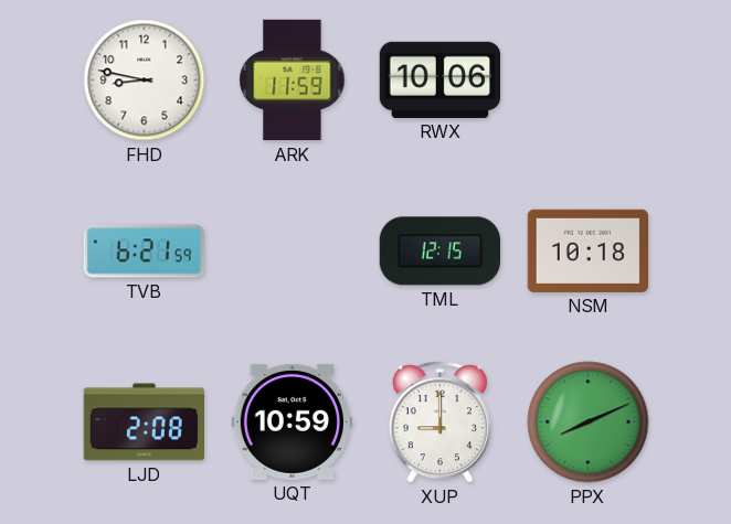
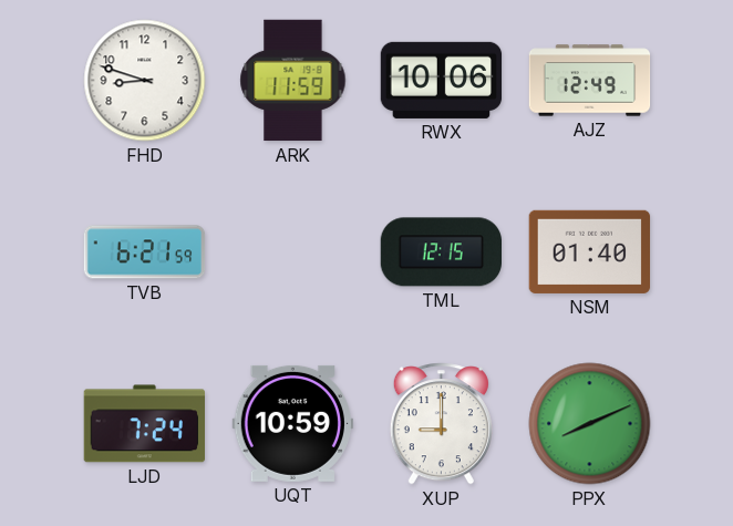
FHD: 8:47 -> 8:48 (145, 81)
AJZ: none -> 12:49 (590, 81)
NSM: 10:18 -> 01:40 (590, 251)
LJD: 2:08 -> 7:24 (144, 424)
